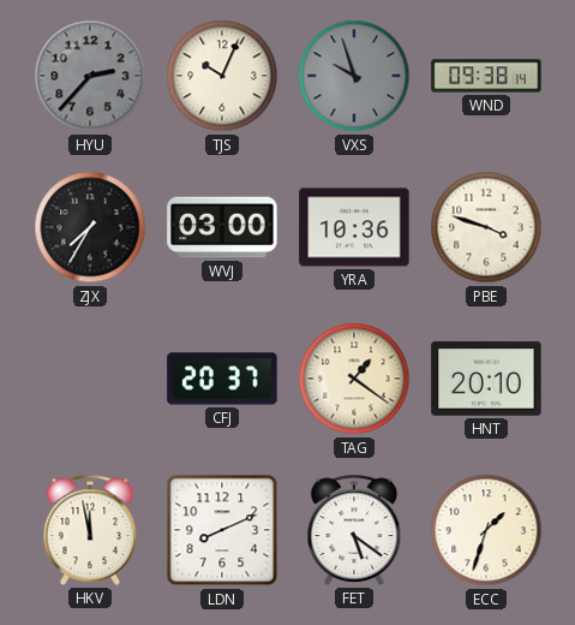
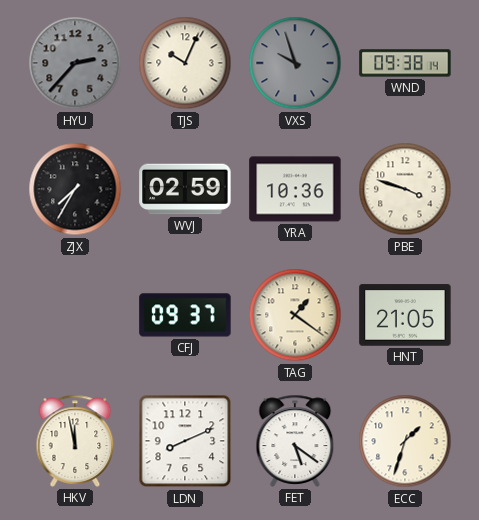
WVJ: 03:00 -> 02:59 (185, 189)
CFJ: 20:37 -> 09:37 (185, 315)
HNT: 20:10 -> 21:05 (405, 315)
